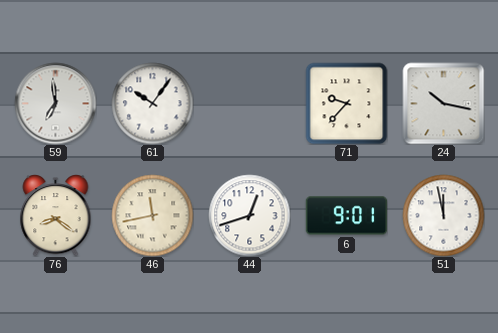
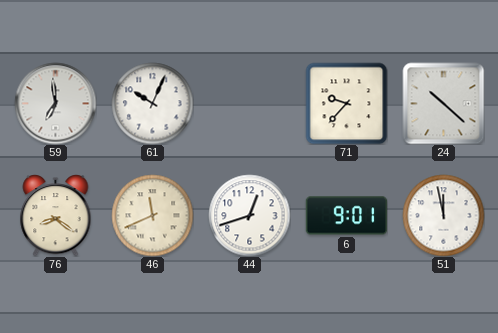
61: 10:06 -> 10:04 (152, 103)
24: 10:17 -> 10:22 (443, 103)
46: 11:43 -> 11:41 (152, 215)
